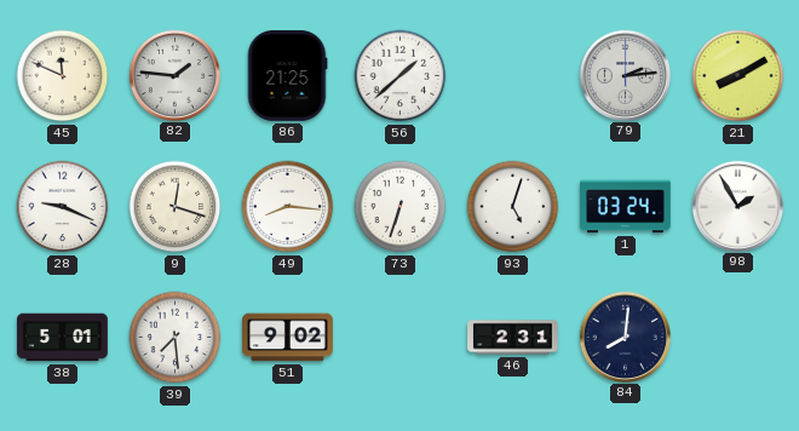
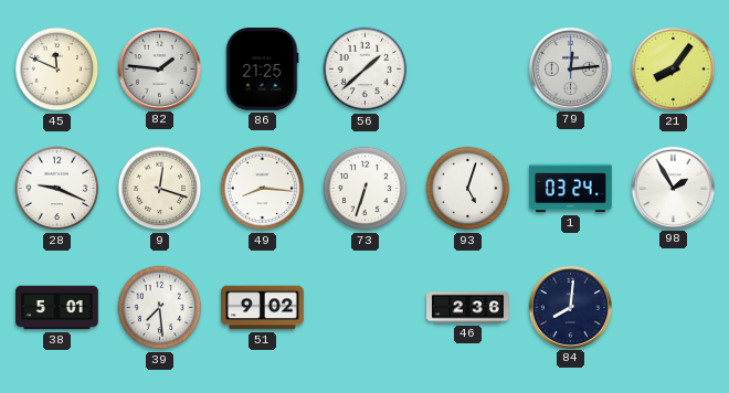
79: 2:14 -> 12:14 (570, 68)
21: 8:10 -> 8:06 (674, 70)
46: 2:31 -> 2:36 (468, 308)
